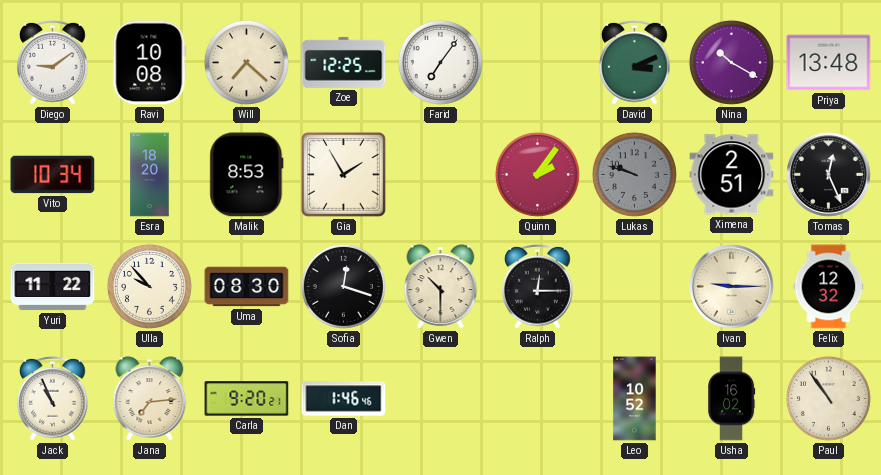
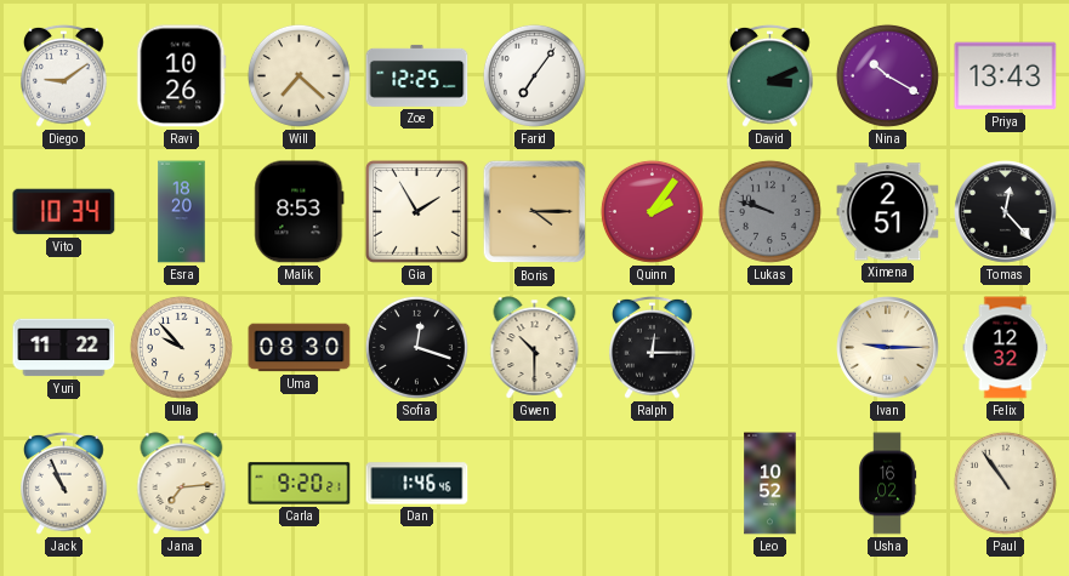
Ravi: 10:08 -> 10:26 (182, 76)
Priya: 13:48 -> 13:43 (1006, 76)
Boris: none -> 4:15 (535, 212)
Tomas: 12:26 -> 12:23 (1006, 212)
